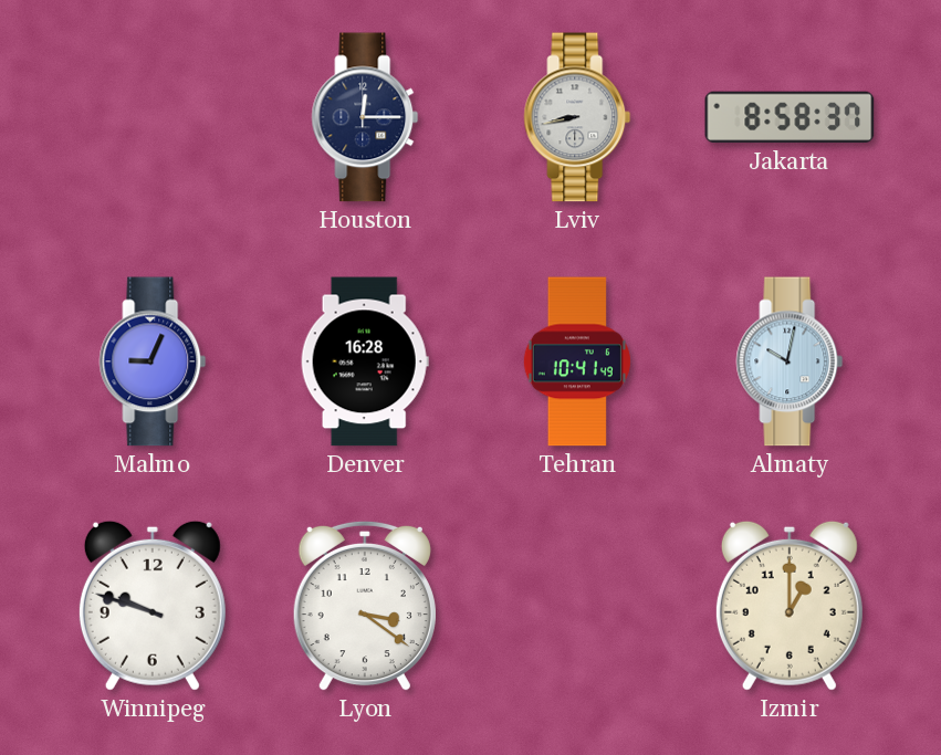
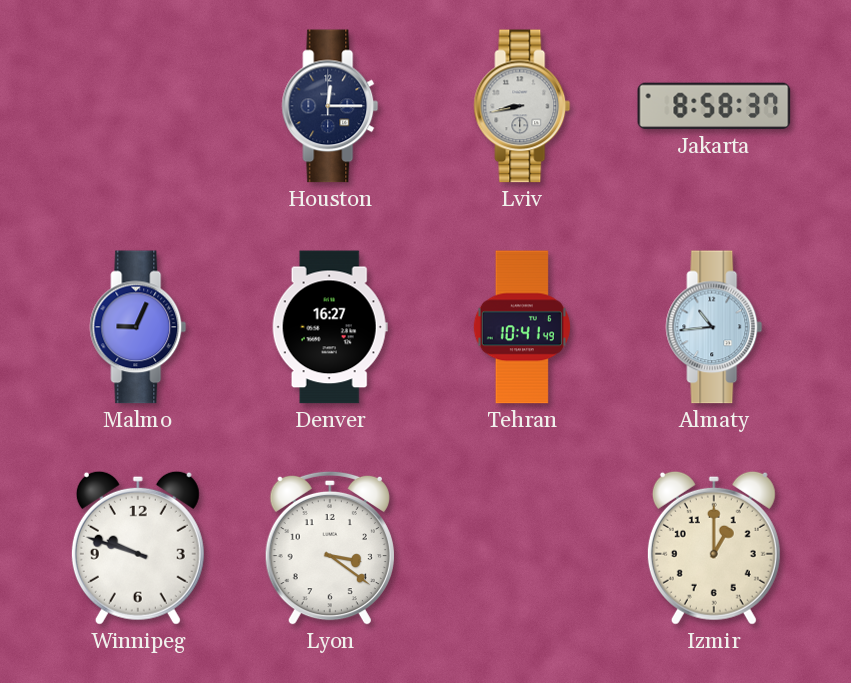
Denver: 16:28 -> 16:27 (330, 327)
Almaty: 10:02 -> 10:44 (714, 327)
